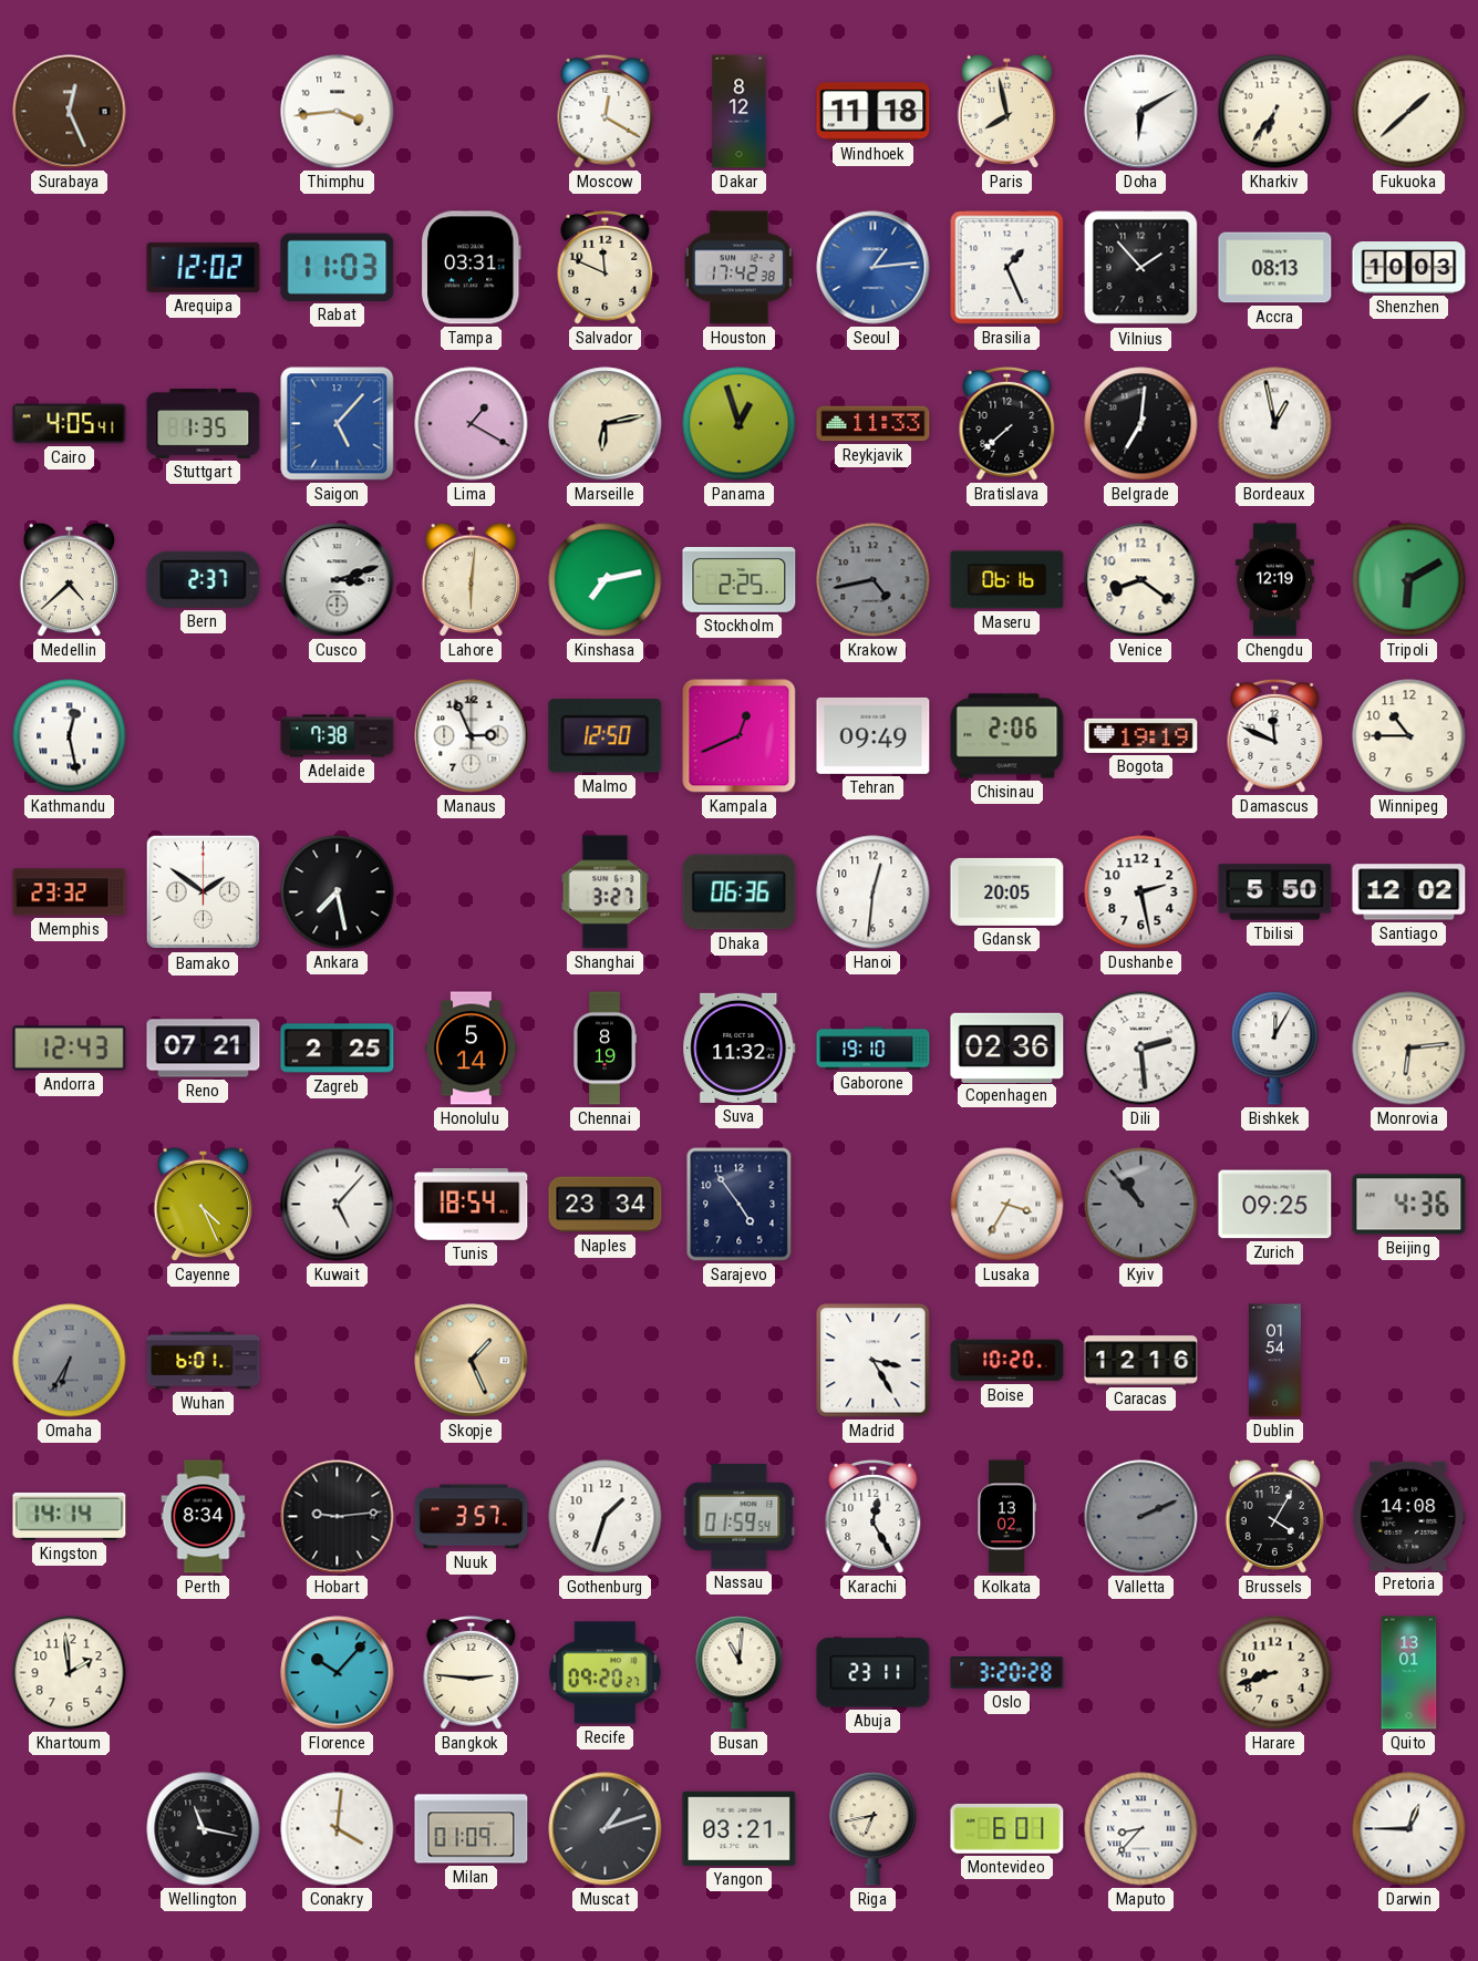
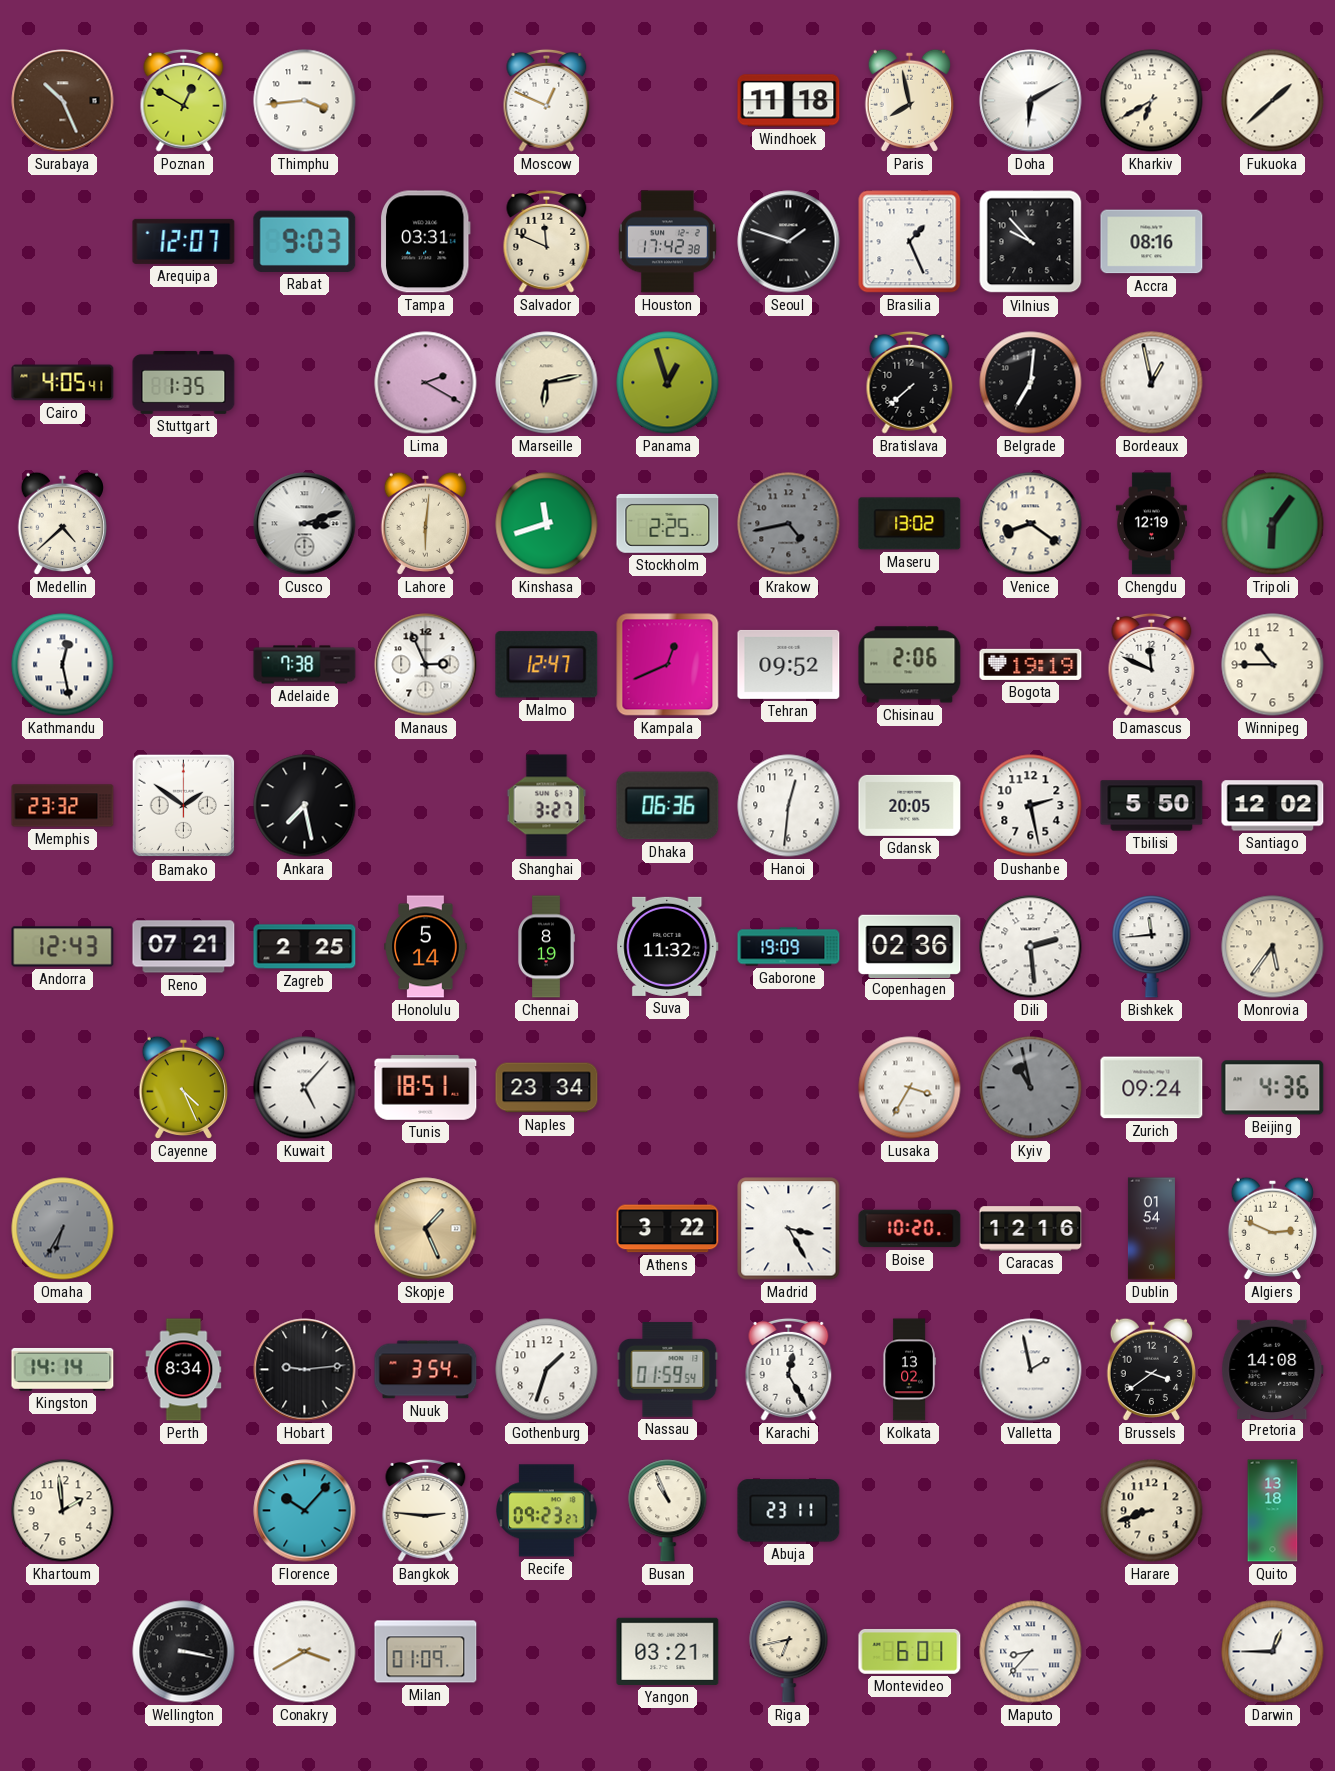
Surabaya: 12:26 -> 10:26 (63, 101)
Poznan: none -> 12:50 (184, 100)
Moscow: 12:20 -> 12:49 (547, 100)
Dakar: 8:12 -> none (740, 112)
Kharkiv: 6:36 -> 6:40 (1152, 101)
Arequipa: 12:02 -> 12:07 (184, 241)
Rabat: 11:03 -> 9:03 (305, 241)
Seoul: 1:14 -> 1:48 (789, 242)
Seoul dial: blue -> black (789, 242)
Vilnius: 1:53 -> 9:53 (1031, 242)
Accra: 08:13 -> 08:16 (1152, 242)
Shenzhen: 10:03 -> none (1409, 268)
Saigon: 5:07 -> none (338, 424)
Lima: 1:20 -> 2:20 (426, 383)
Reykjavik: 11:33 -> none (874, 424)
Bern: 2:37 -> none (204, 579)
Kinshasa: 7:13 -> 11:42 (547, 524)
Maseru: 06:16 -> 13:02 (910, 524)
Tripoli: 6:10 -> 6:06 (1273, 524)
Malmo: 12:50 -> 12:47 (547, 665)
Tehran: 09:49 -> 09:52 (789, 664)
Gaborone: 19:10 -> 19:09 (789, 947)
Bishkek: 12:05 -> 11:44 (1152, 947)
Monrovia: 6:14 -> 5:36 (1273, 947)
Tunis: 18:54 -> 18:51 (426, 1088)
Sarajevo: 4:54 -> none (740, 1205)
Kyiv: 10:53 -> 10:58 (1031, 1088)
Zurich: 09:25 -> 09:24 (1152, 1088)
Wuhan: 6:01 -> none (204, 1361)
Athens: none -> 3:22 (668, 1229)
Algiers: none -> 2:49 (1272, 1228)
Nuuk: 3:57 -> 3:54 (426, 1370)
Valletta: 2:11 -> 1:58 (1031, 1370)
Valletta dial: grey -> white (1031, 1370)
Brussels: 4:05 -> 3:39 (1151, 1369)
Recife: 09:20 -> 09:23 (547, 1511)
Busan: 11:01 -> 10:56 (668, 1511)
Oslo: 3:20 -> none (1007, 1673)
Quito: 13:01 -> 13:18 (1273, 1511)
Wellington: 11:17 -> 3:17 (184, 1652)
Conakry: 4:01 -> 3:40 (305, 1652)
Muscat: 1:12 -> none (606, 1829)
